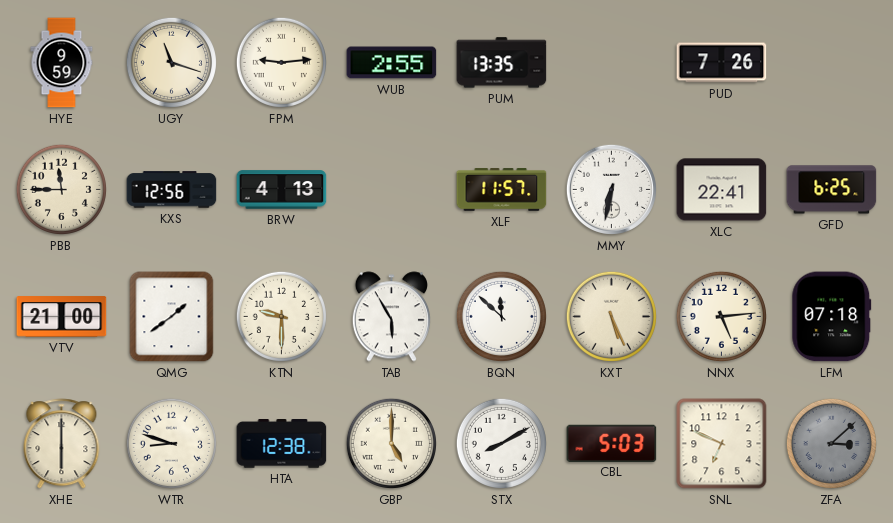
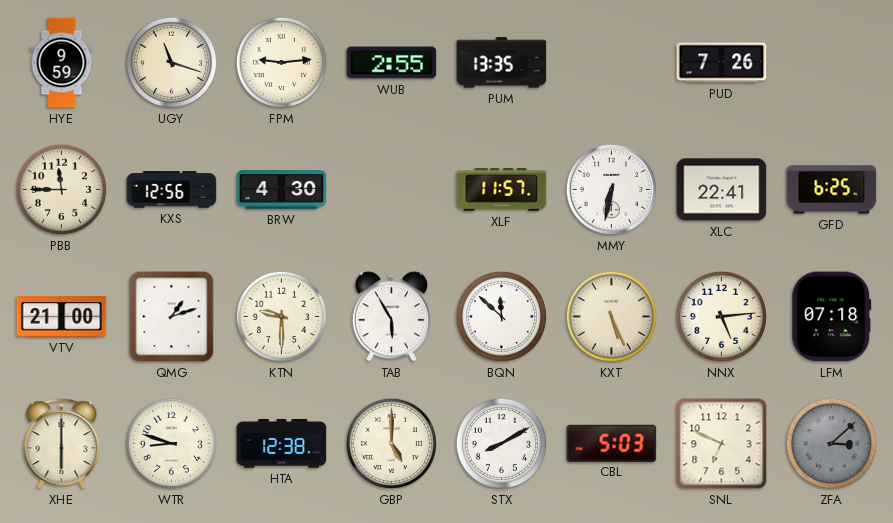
BRW: 4:13 -> 4:30 (282, 190)
QMG: 1:39 -> 1:12 (172, 317)
